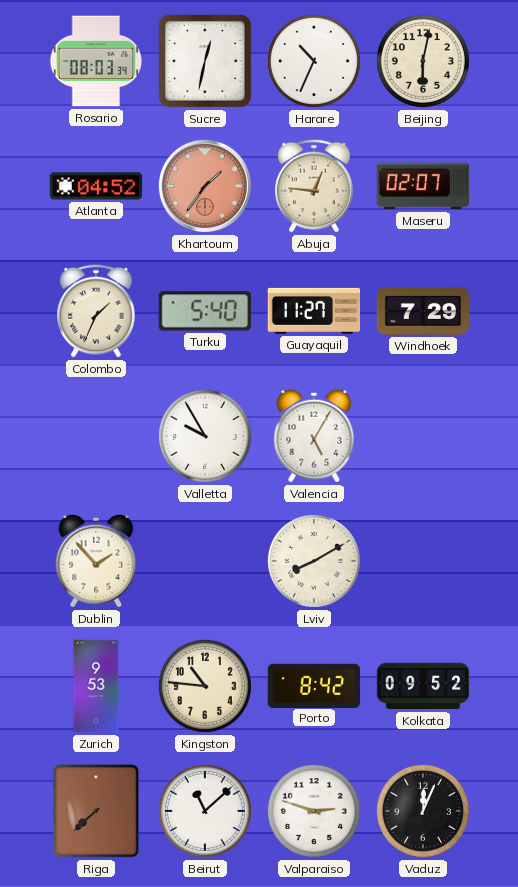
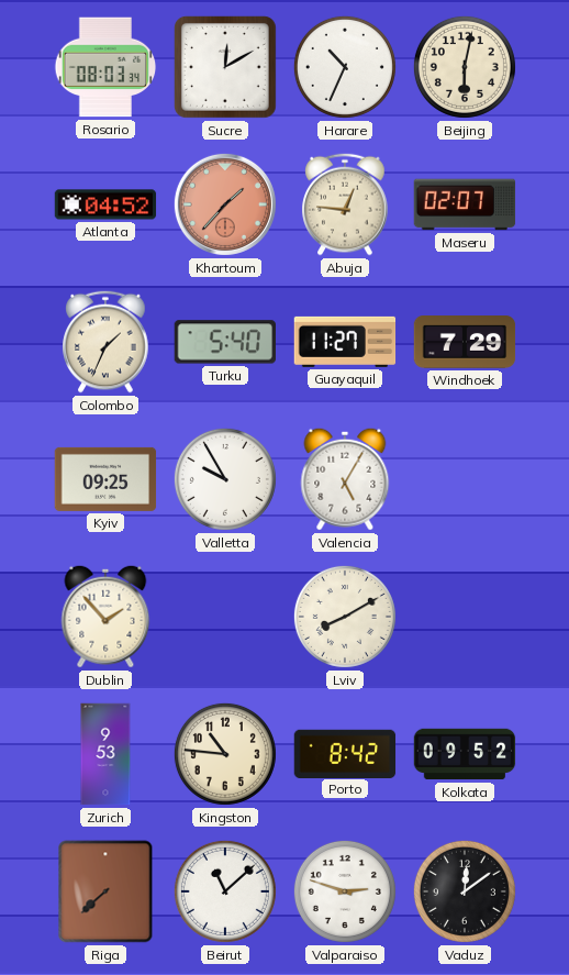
Sucre: 12:32 -> 12:10 (225, 67)
Khartoum: 1:36 -> 1:37 (225, 204)
Kyiv: none -> 09:25 (105, 479)
Vaduz: 12:04 -> 12:09 (465, 891)
